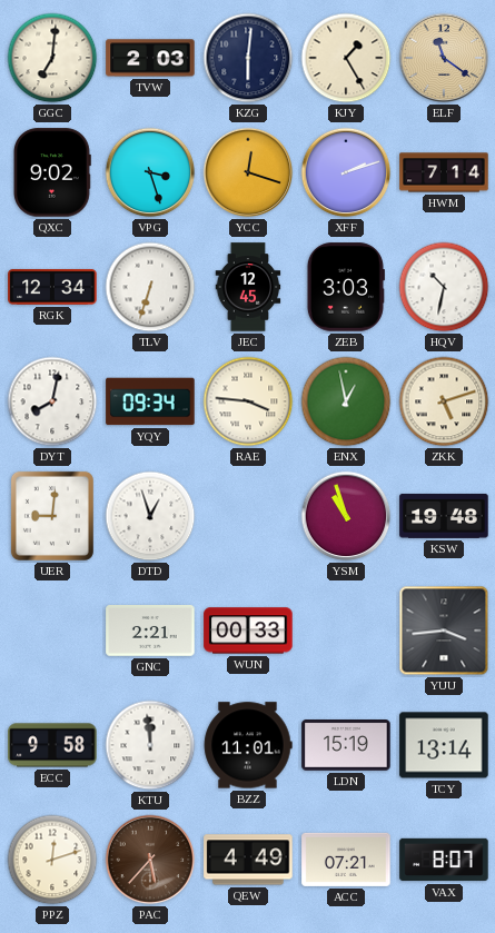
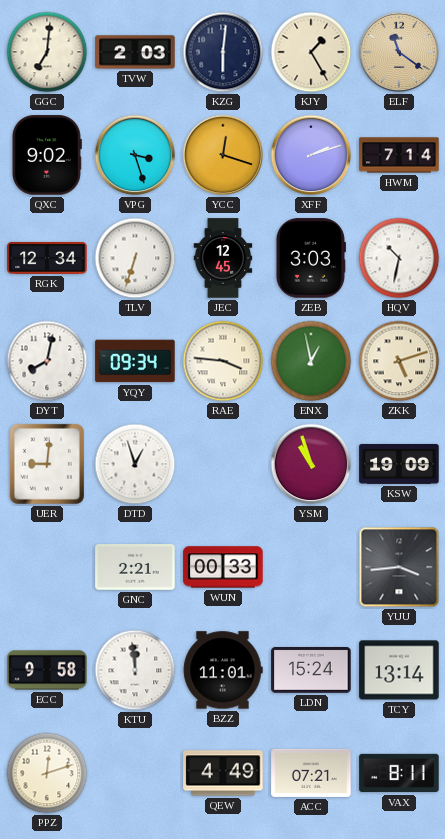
KSW: 19:48 -> 19:09 (399, 464)
LDN: 15:19 -> 15:24 (311, 671)
PAC: 5:37 -> none (150, 860)
VAX: 8:07 -> 8:11 (399, 773)
